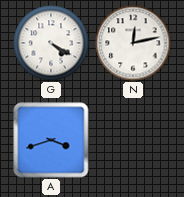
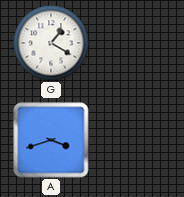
G: 4:20 -> 1:20 (51, 43)
N: 12:13 -> none (133, 43)
